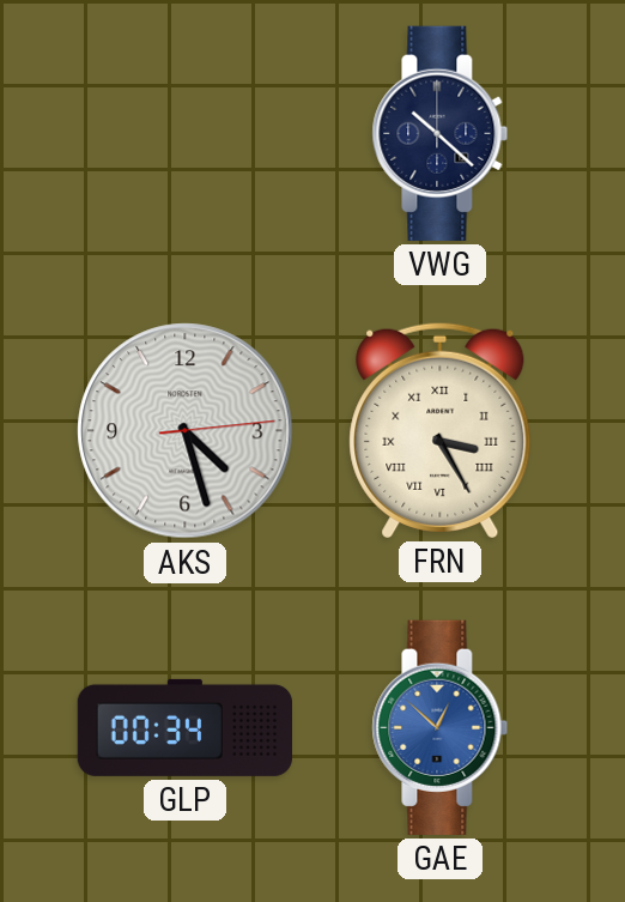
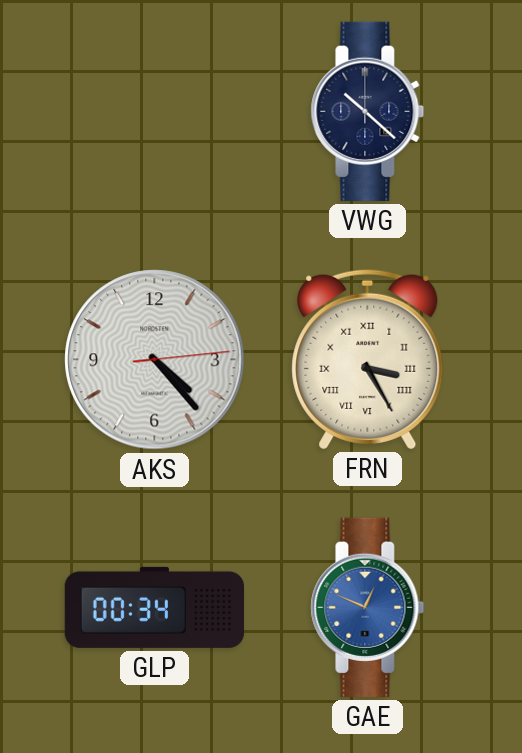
AKS: 4:27 -> 4:23 (155, 360)
GAE: 12:52 -> 12:49 (368, 607)
